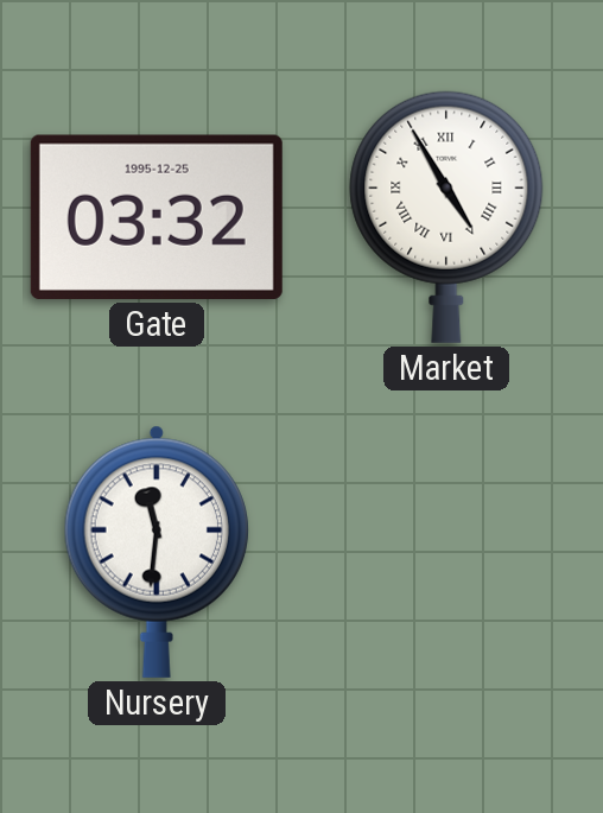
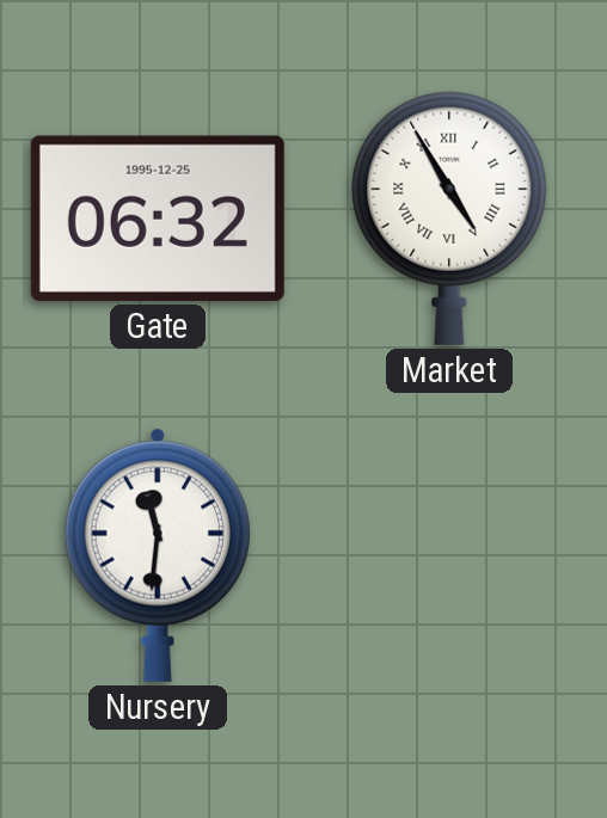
Gate: 03:32 -> 06:32 (158, 219)
